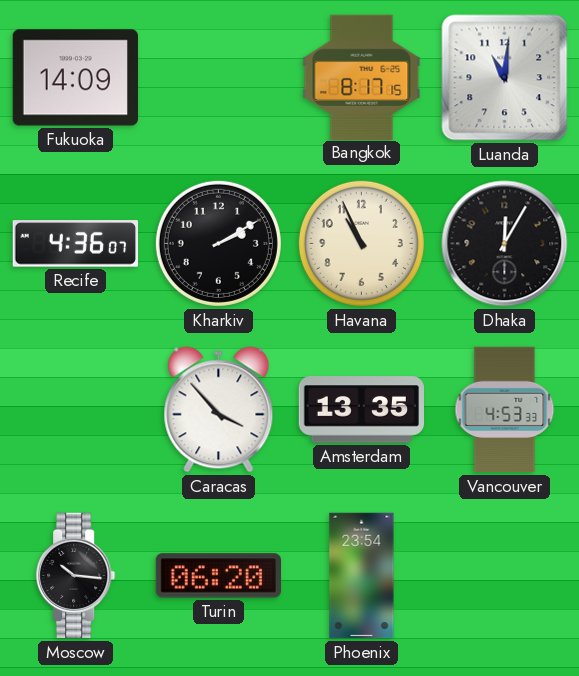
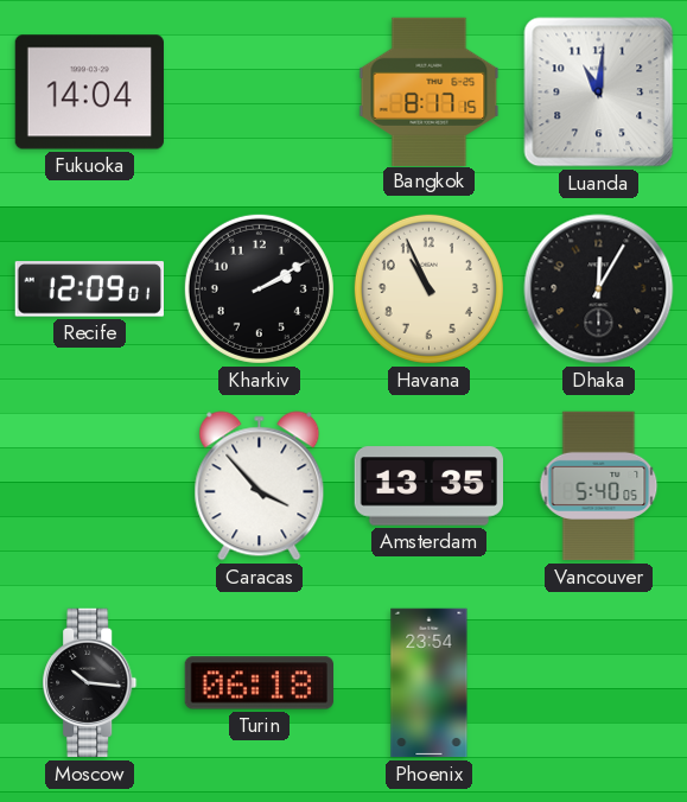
Fukuoka: 14:09 -> 14:04 (89, 93)
Recife: 4:36 -> 12:09 (89, 289)
Vancouver: 4:53 -> 5:40 (599, 486)
Turin: 06:20 -> 06:18 (259, 683)
